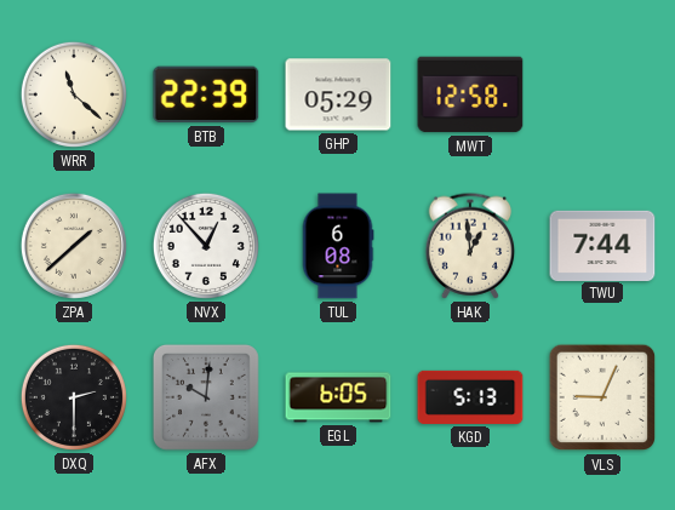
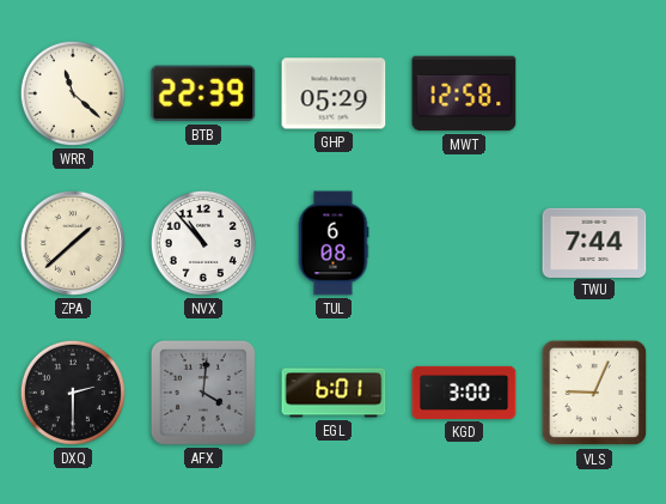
NVX: 12:53 -> 10:53 (203, 243)
HAK: 12:59 -> none (470, 246)
AFX: 10:01 -> 4:01 (203, 393)
EGL: 6:05 -> 6:01 (334, 393)
KGD: 5:13 -> 3:00 (464, 393)
